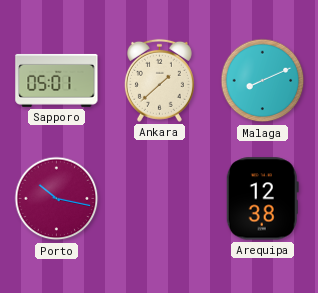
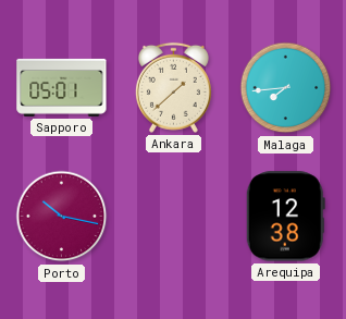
Malaga: 8:11 -> 7:44 (286, 88)
